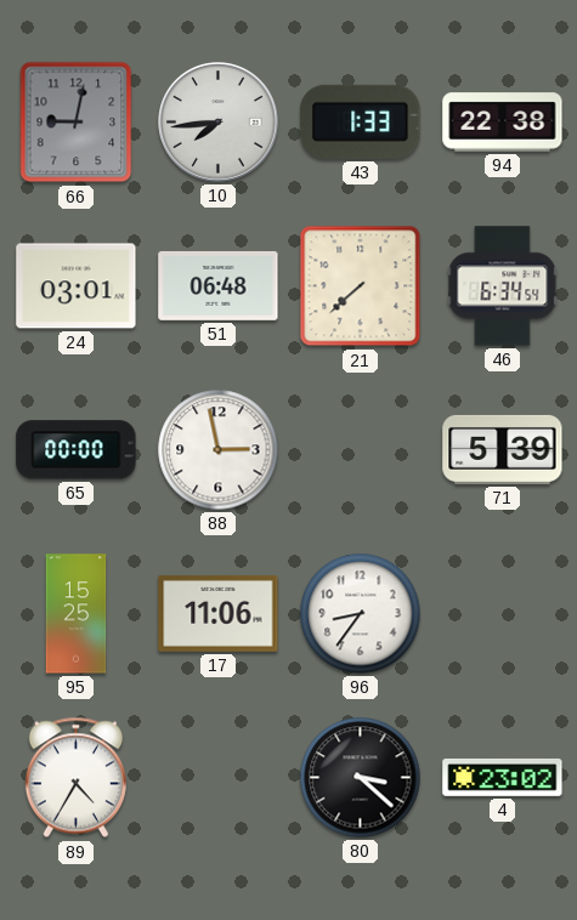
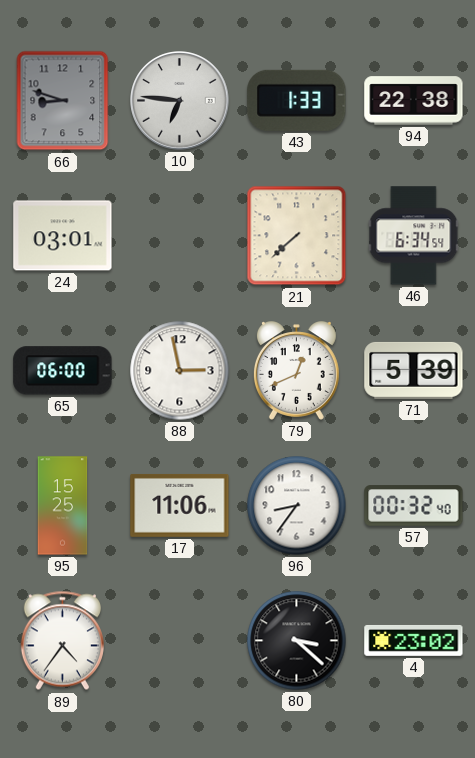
66: 9:02 -> 8:48 (63, 101)
10: 7:44 -> 6:46 (180, 101)
51: 06:48 -> none (219, 285)
65: 00:00 -> 06:00 (63, 371)
79: none -> 12:41 (296, 371)
57: none -> 00:32 (414, 506)
89: 4:35 -> 4:36 (62, 641)
